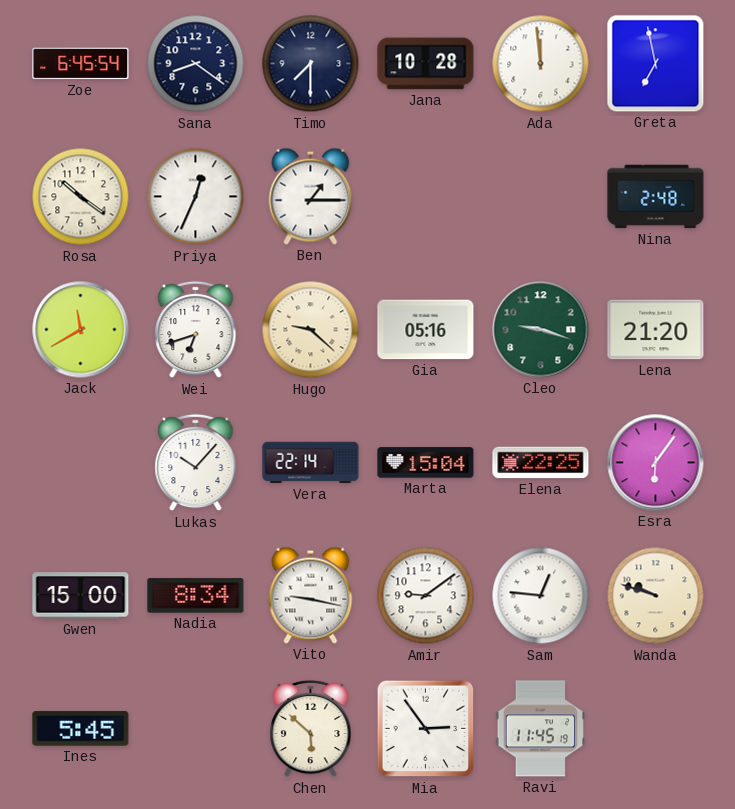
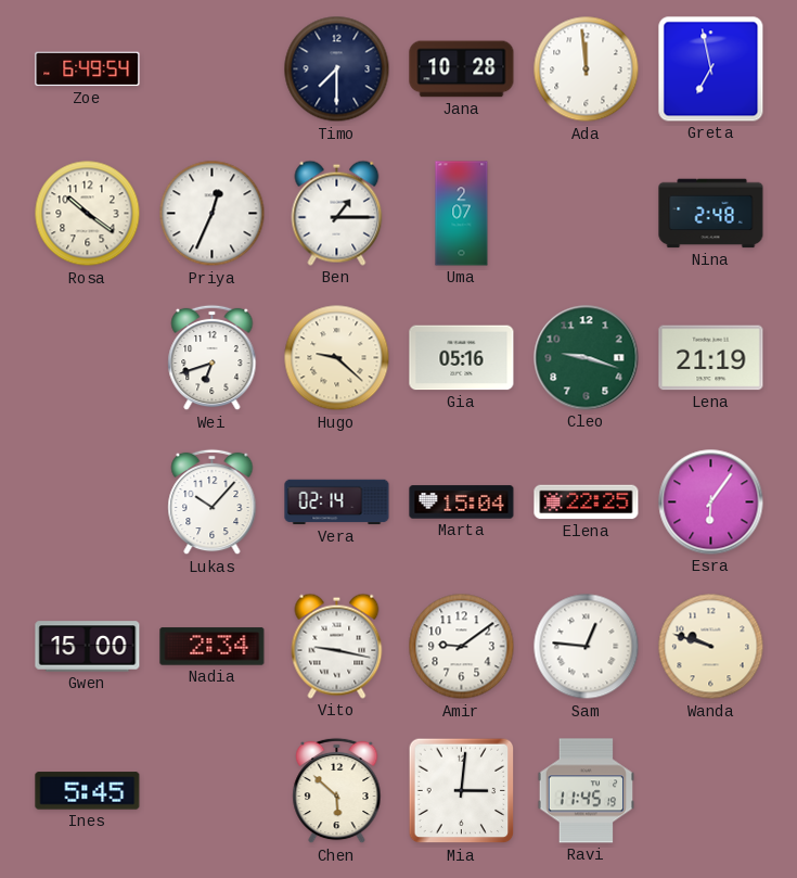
Zoe: 6:45 -> 6:49 (88, 69)
Sana: 8:21 -> none (196, 64)
Uma: none -> 2:07 (462, 214)
Jack: 11:40 -> none (81, 330)
Lena: 21:20 -> 21:19 (711, 358)
Vera: 22:14 -> 02:14 (337, 502)
Nadia: 8:34 -> 2:34 (213, 647)
Mia: 2:54 -> 3:01 (462, 791)
